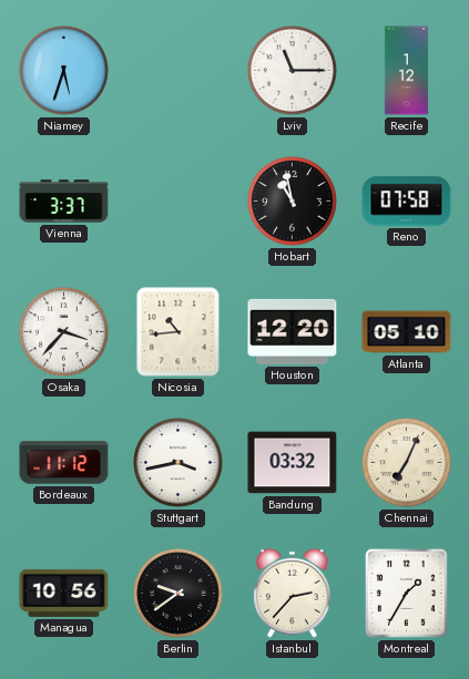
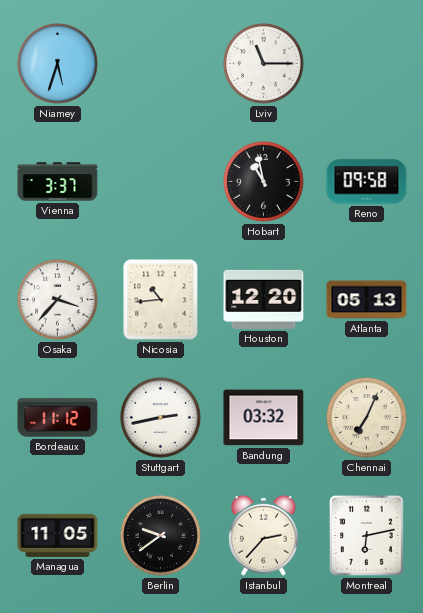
Recife: 1:12 -> none (406, 71)
Reno: 07:58 -> 09:58 (367, 182)
Atlanta: 05:10 -> 05:13 (367, 300)
Stuttgart: 3:43 -> 2:43 (161, 418)
Managua: 10:56 -> 11:05 (58, 535)
Montreal: 1:35 -> 6:13 (367, 536)
